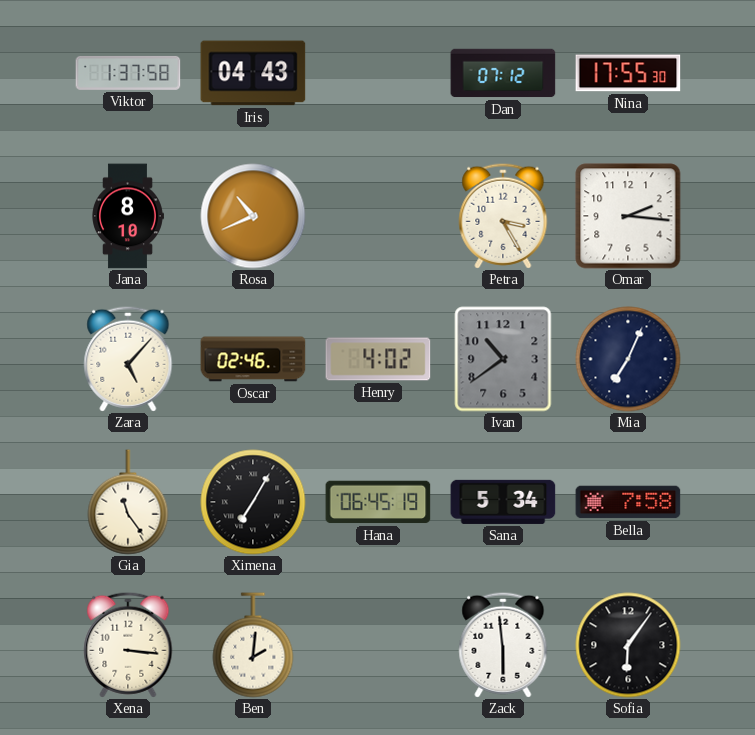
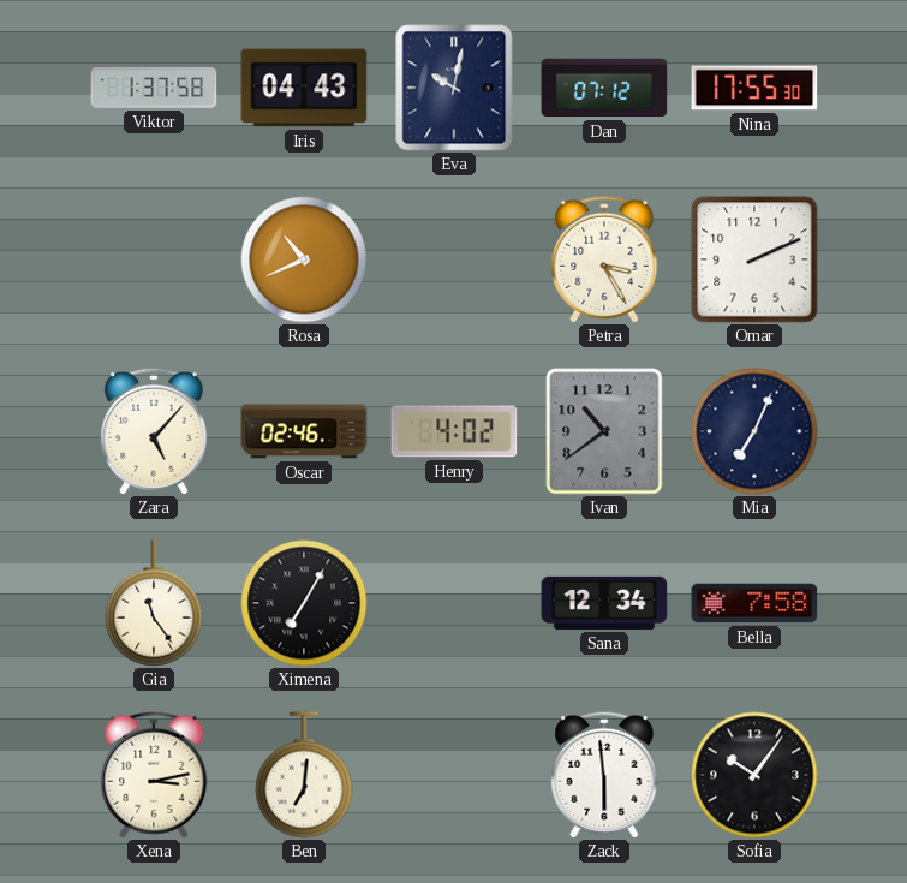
Eva: none -> 10:02 (454, 88)
Jana: 8:10 -> none (128, 216)
Omar: 2:16 -> 2:11 (754, 259)
Hana: 06:45 -> none (378, 502)
Sana: 5:34 -> 12:34 (604, 603)
Xena: 3:16 -> 3:13 (154, 775)
Ben: 2:01 -> 7:01 (304, 775)
Sofia: 6:06 -> 10:06 (754, 775)
